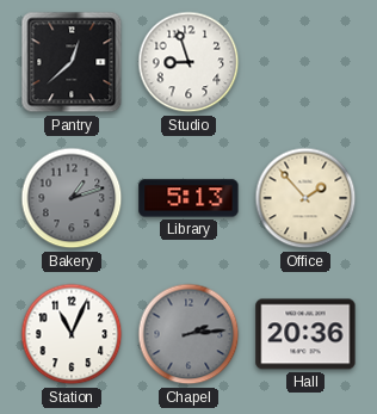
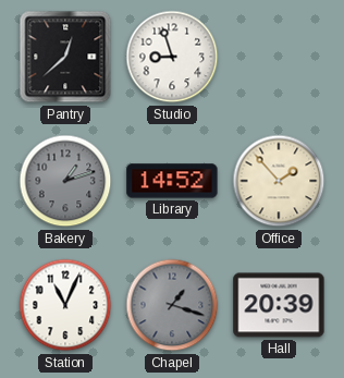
Library: 5:13 -> 14:52 (172, 181)
Chapel: 2:14 -> 1:18 (172, 305)
Hall: 20:36 -> 20:39 (279, 305)
